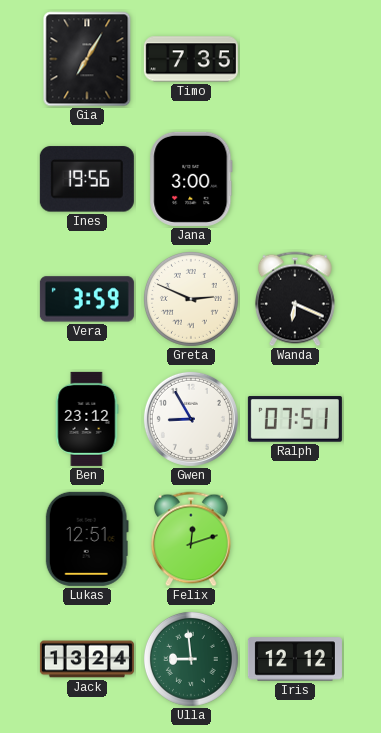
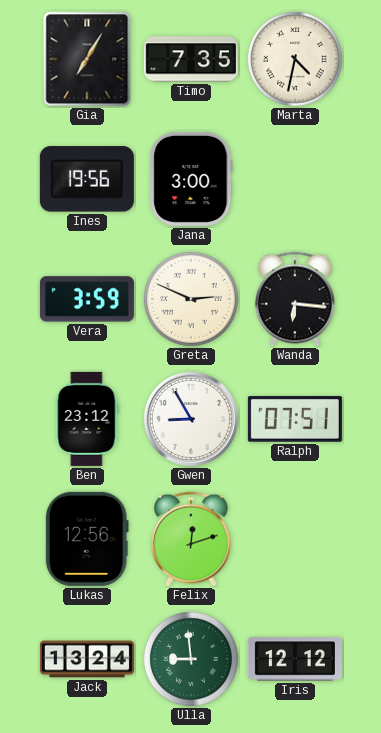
Marta: none -> 4:32 (295, 59)
Wanda: 6:19 -> 6:16 (295, 299)
Lukas: 12:51 -> 12:56 (87, 539)
